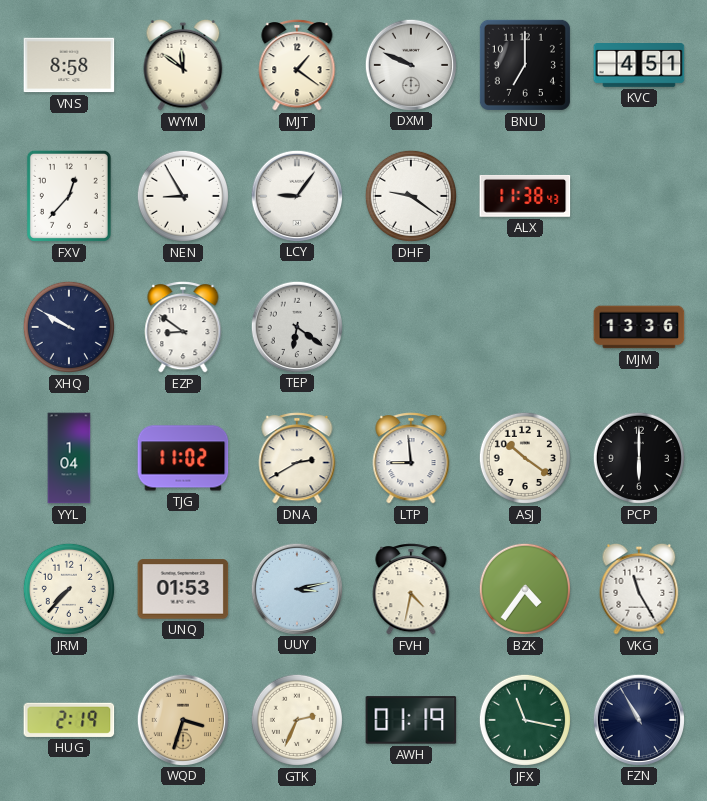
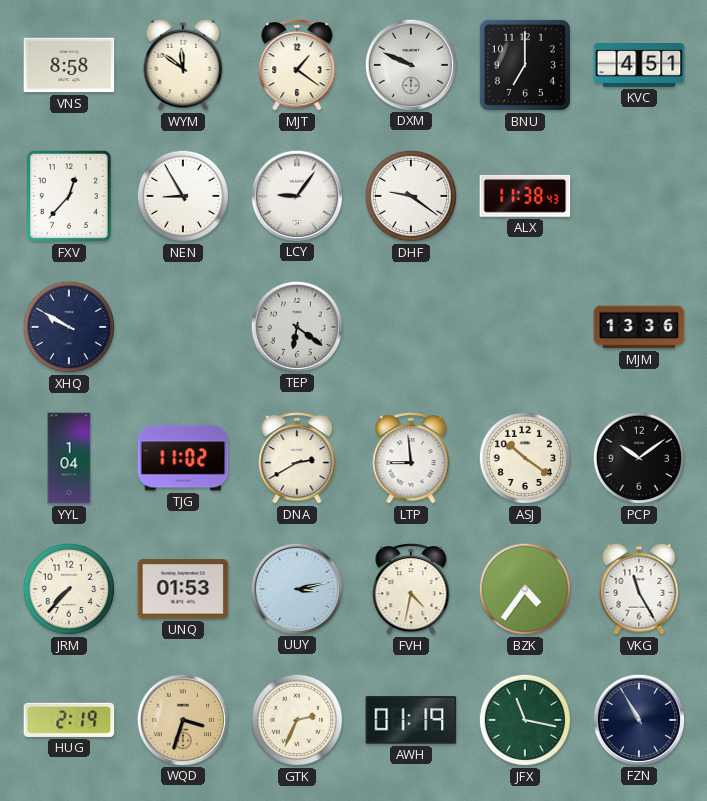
EZP: 8:51 -> none (183, 327)
PCP: 6:00 -> 10:09 (639, 458)
